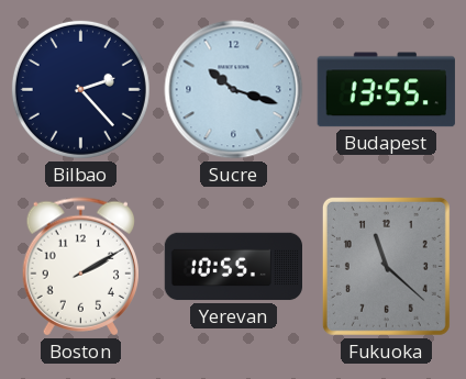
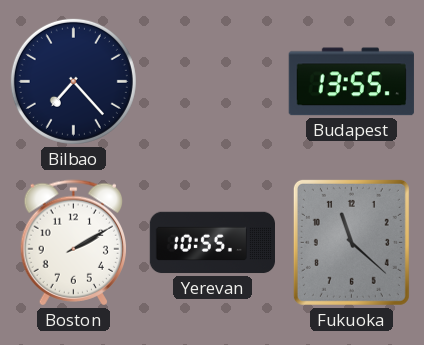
Bilbao: 2:23 -> 7:23 (73, 81)
Sucre: 10:18 -> none (234, 90)
